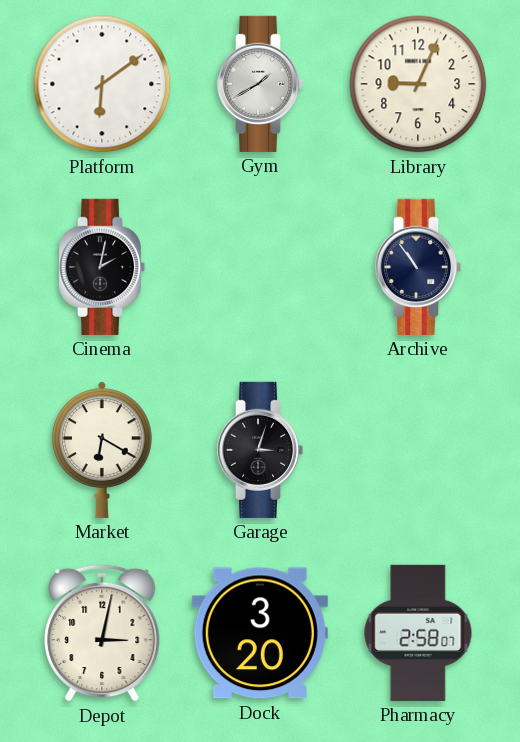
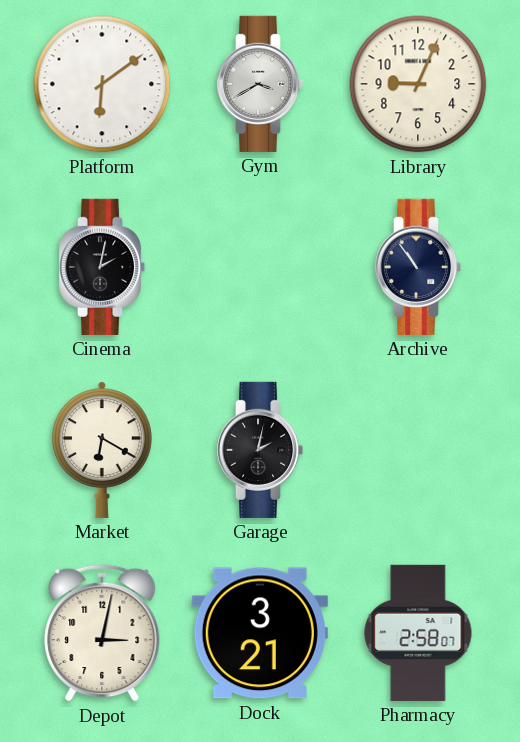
Gym: 1:40 -> 3:40 (260, 84)
Garage: 3:03 -> 2:02 (260, 450)
Dock: 3:20 -> 3:21 (260, 633)
